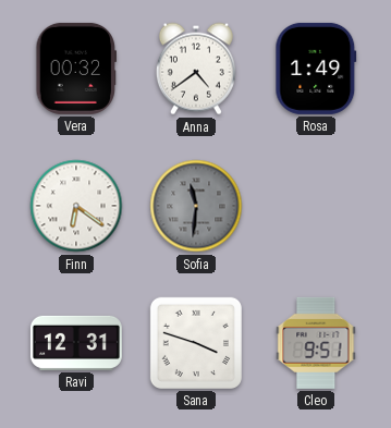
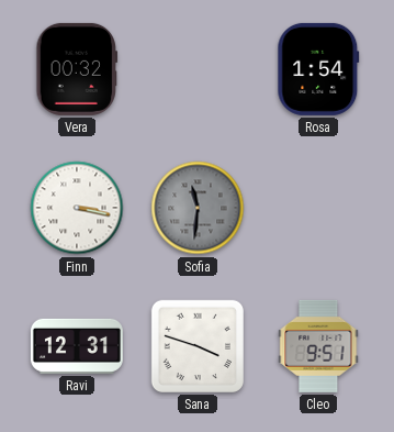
Anna: 4:39 -> none (196, 69)
Rosa: 1:49 -> 1:54 (318, 69)
Finn: 6:21 -> 3:17 (77, 208)
